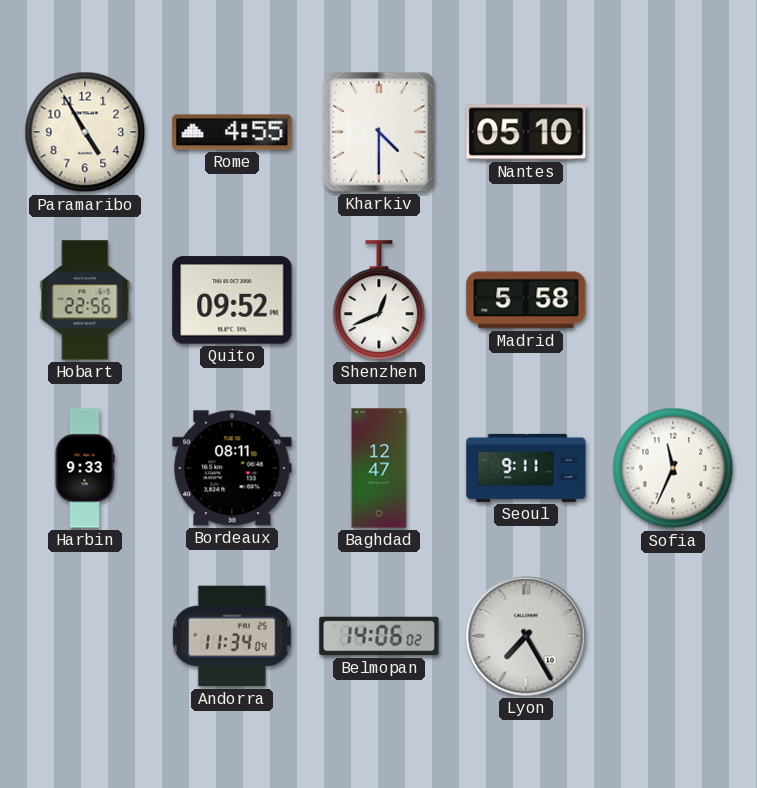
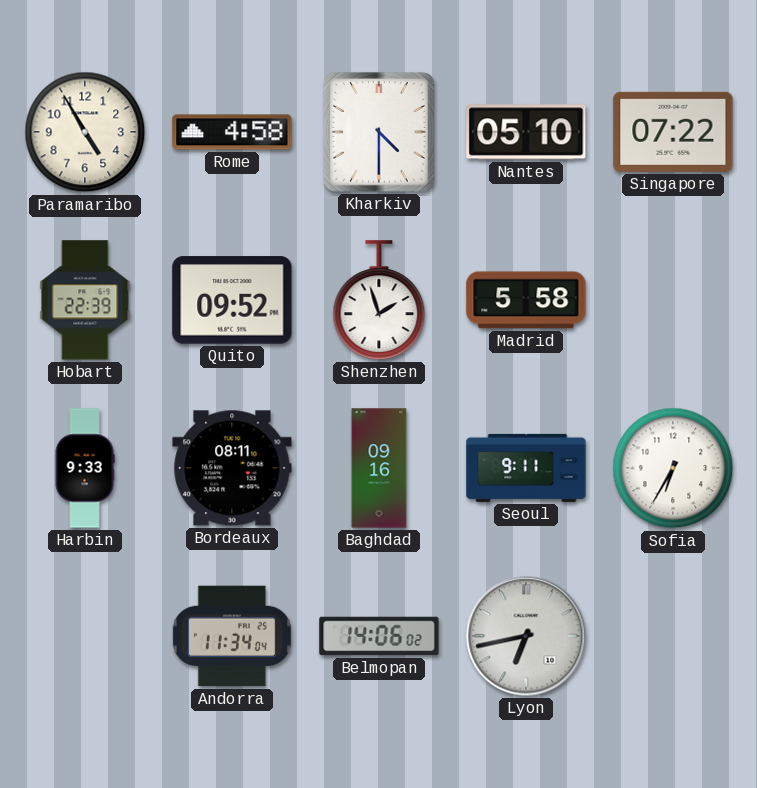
Rome: 4:55 -> 4:58 (232, 132)
Singapore: none -> 07:22 (673, 132)
Hobart: 22:56 -> 22:39 (85, 300)
Shenzhen: 12:41 -> 1:57 (379, 300)
Baghdad: 12:47 -> 09:16 (379, 468)
Sofia: 11:34 -> 6:35 (673, 468)
Lyon: 7:25 -> 6:43 (526, 636)
